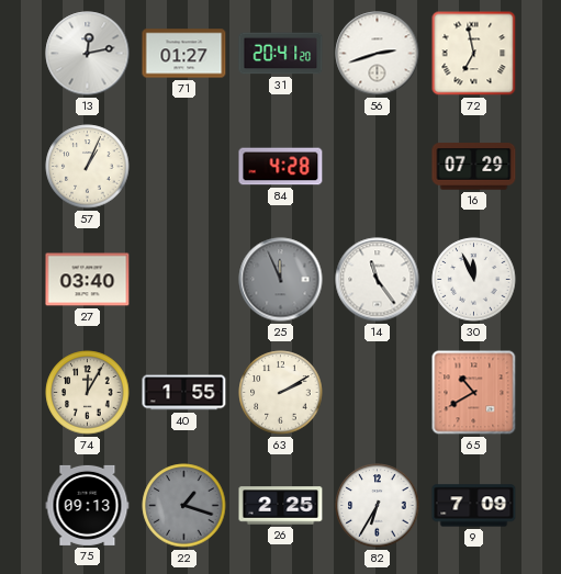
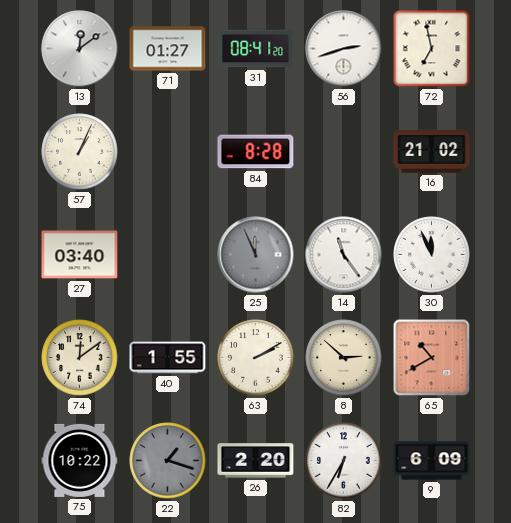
13: 12:13 -> 12:09 (80, 49)
31: 20:41 -> 08:41 (256, 49)
84: 4:28 -> 8:28 (256, 152)
16: 07:29 -> 21:02 (432, 152)
74: 12:05 -> 12:09 (80, 358)
8: none -> 2:52 (344, 358)
75: 09:13 -> 10:22 (80, 460)
26: 2:25 -> 2:20 (256, 461)
9: 7:09 -> 6:09 (432, 461)
